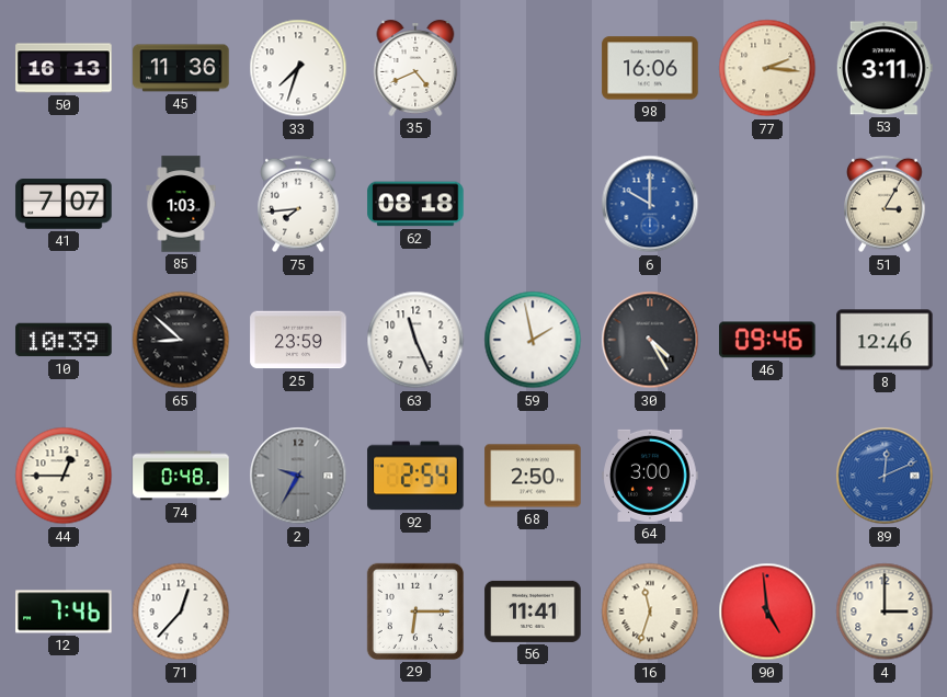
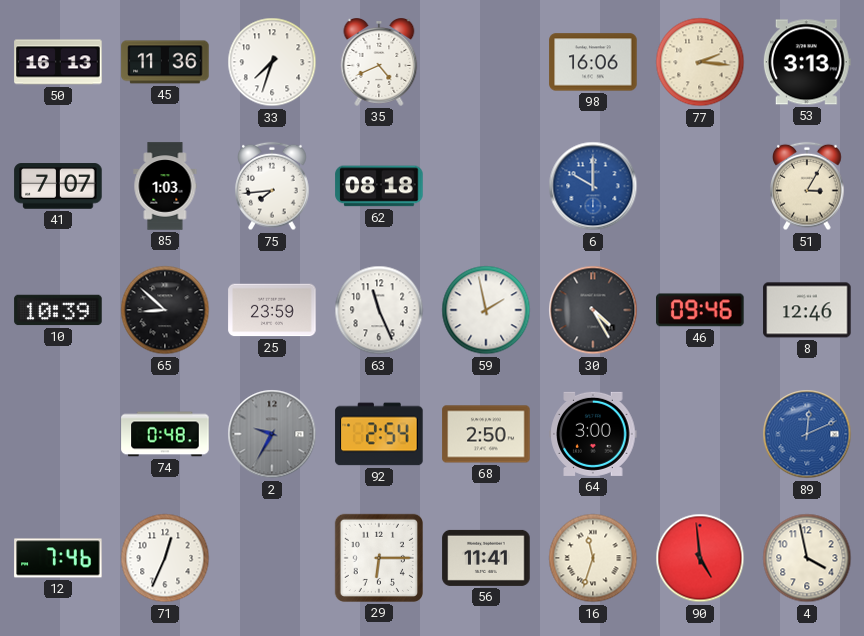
53: 3:11 -> 3:13 (807, 62)
44: 12:45 -> none (64, 476)
71: 12:37 -> 12:34 (165, 558)
4: 3:00 -> 3:58 (807, 558)
